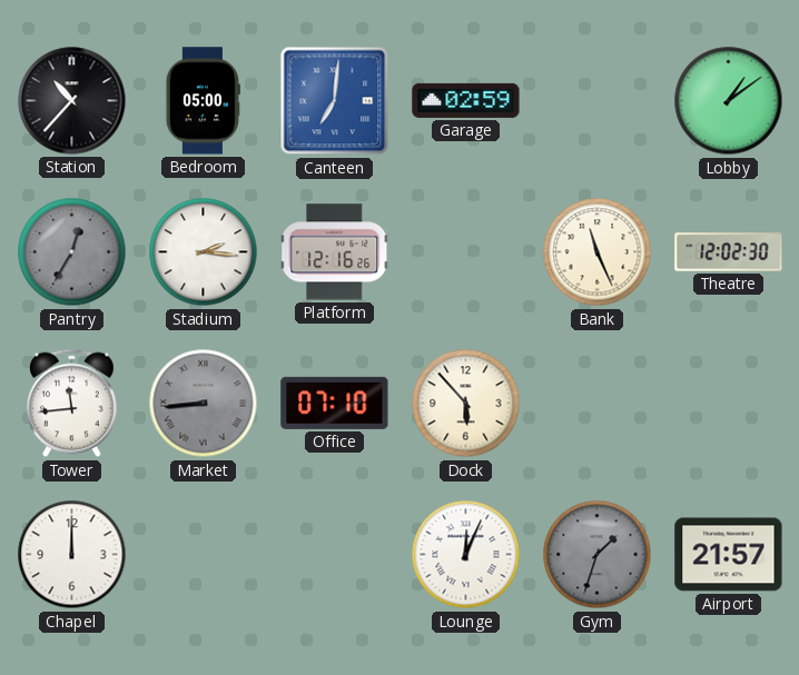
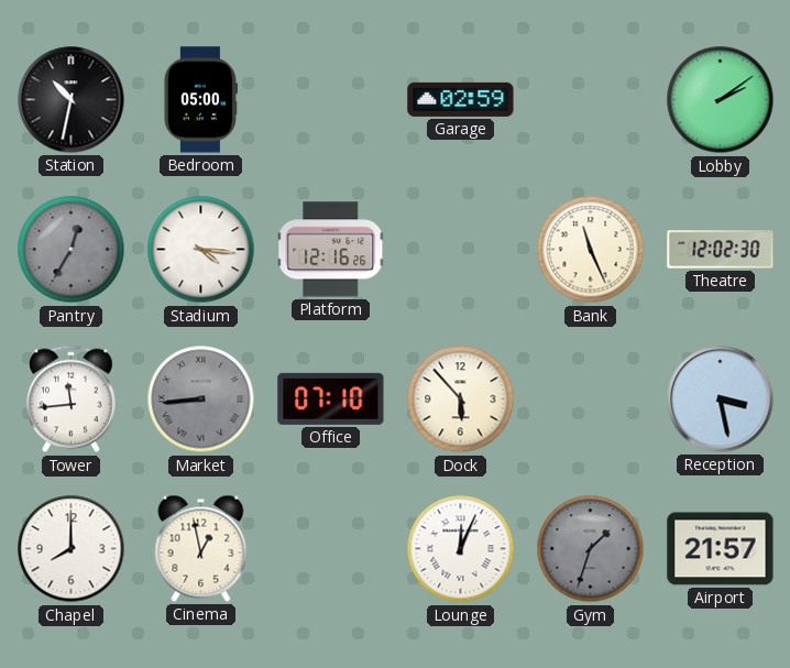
Station: 10:37 -> 10:32 (72, 100)
Canteen: 7:01 -> none (335, 101)
Lobby: 1:09 -> 2:09 (721, 100)
Stadium: 2:16 -> 4:16 (201, 250)
Reception: none -> 3:28 (721, 399)
Chapel: 12:00 -> 8:00 (72, 549)
Cinema: none -> 12:58 (201, 548)
